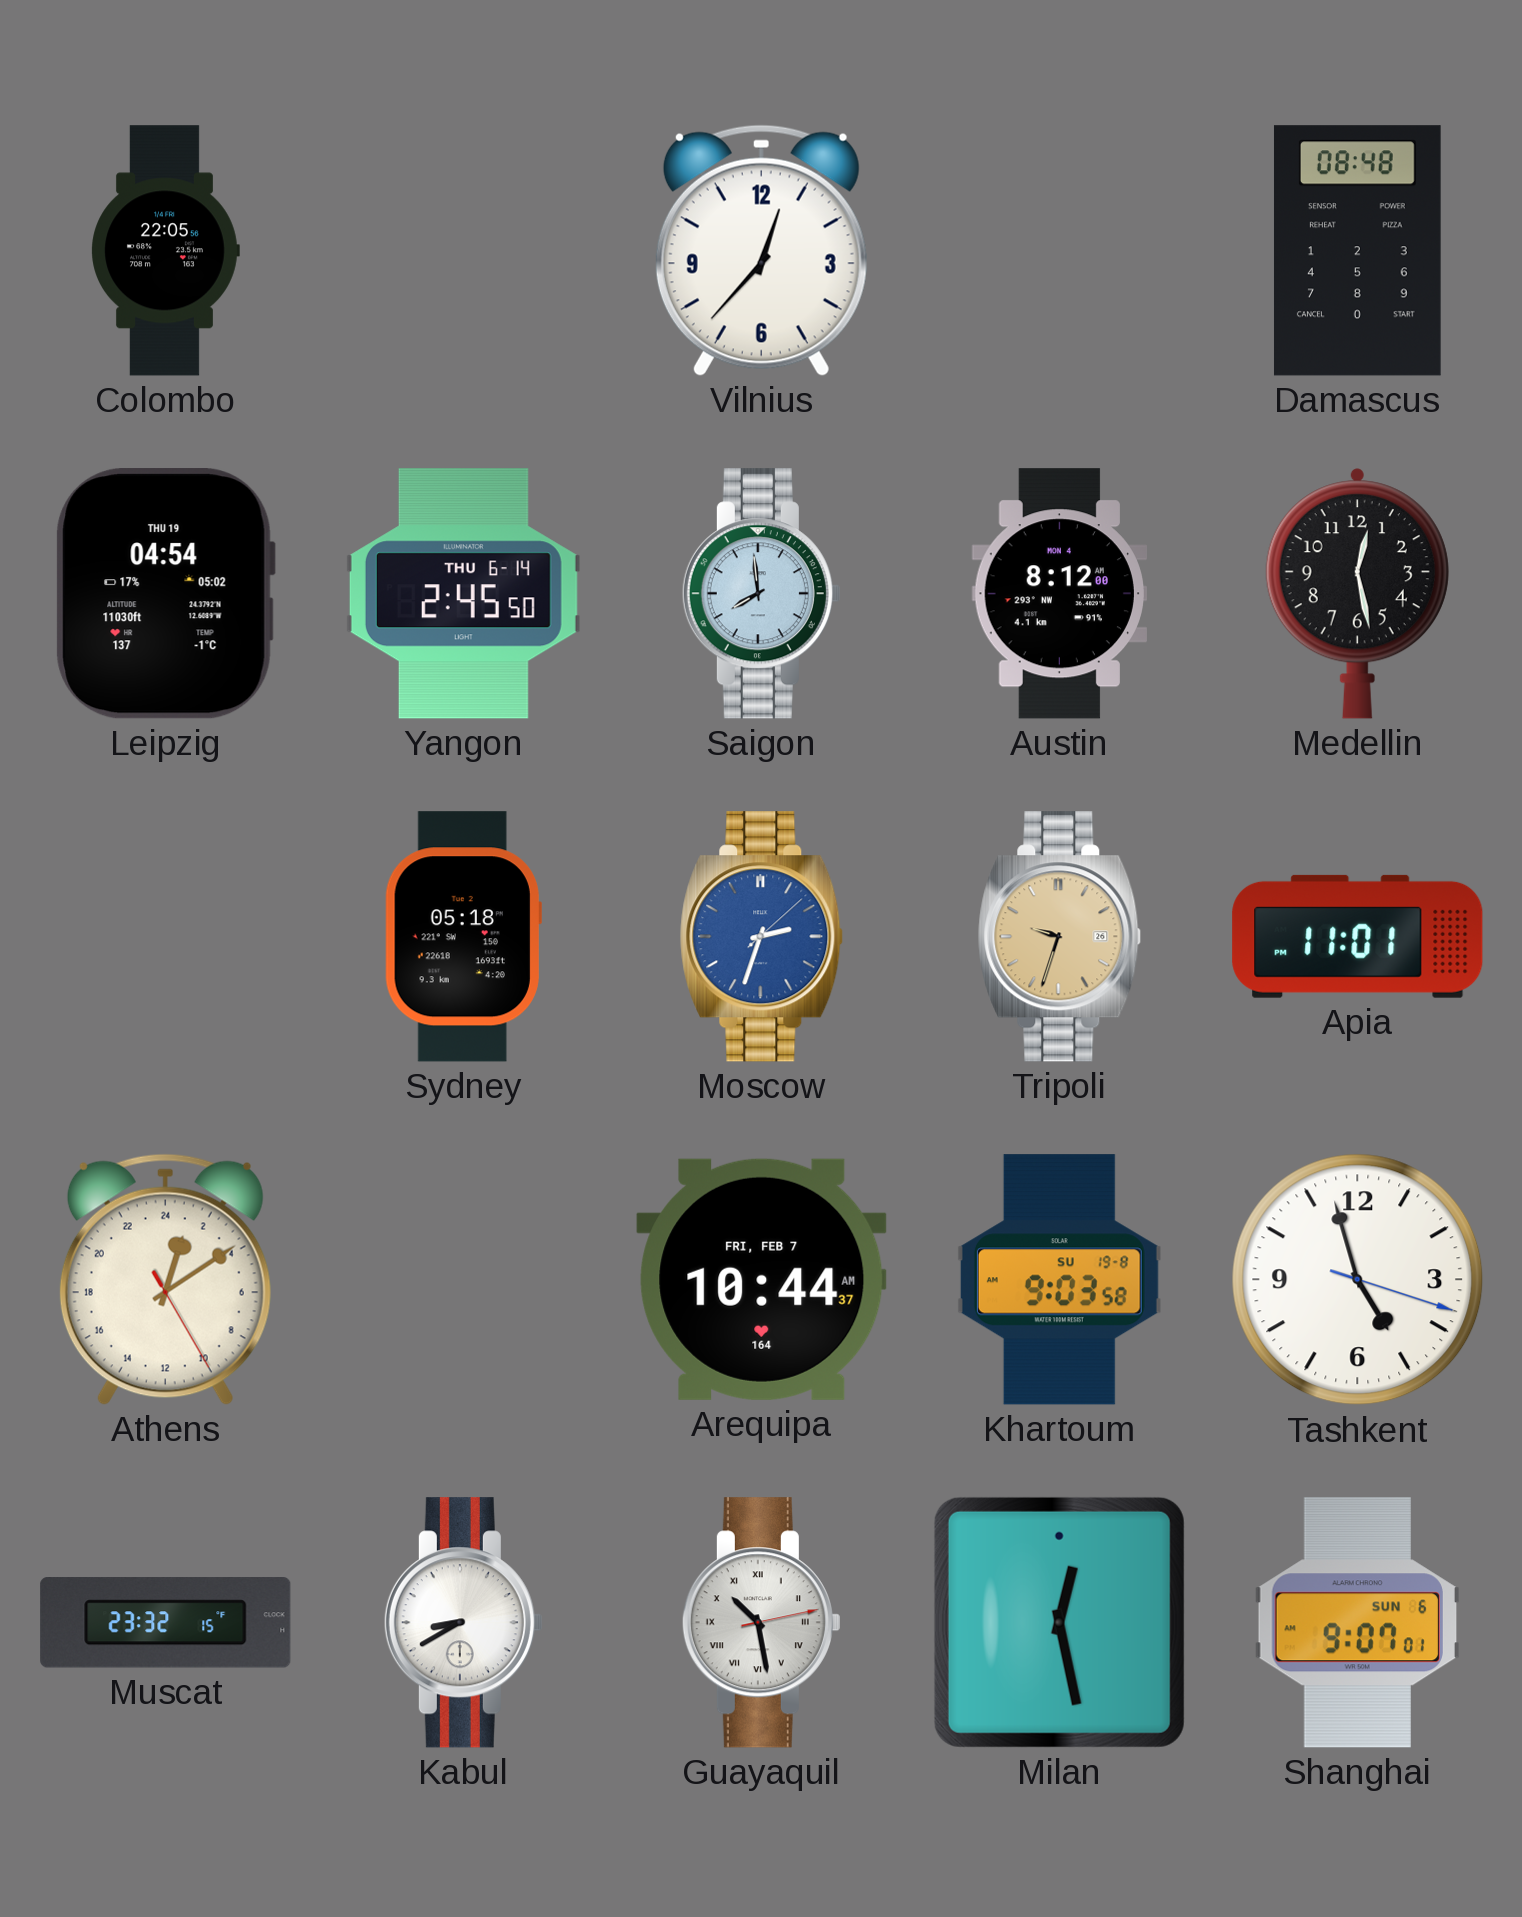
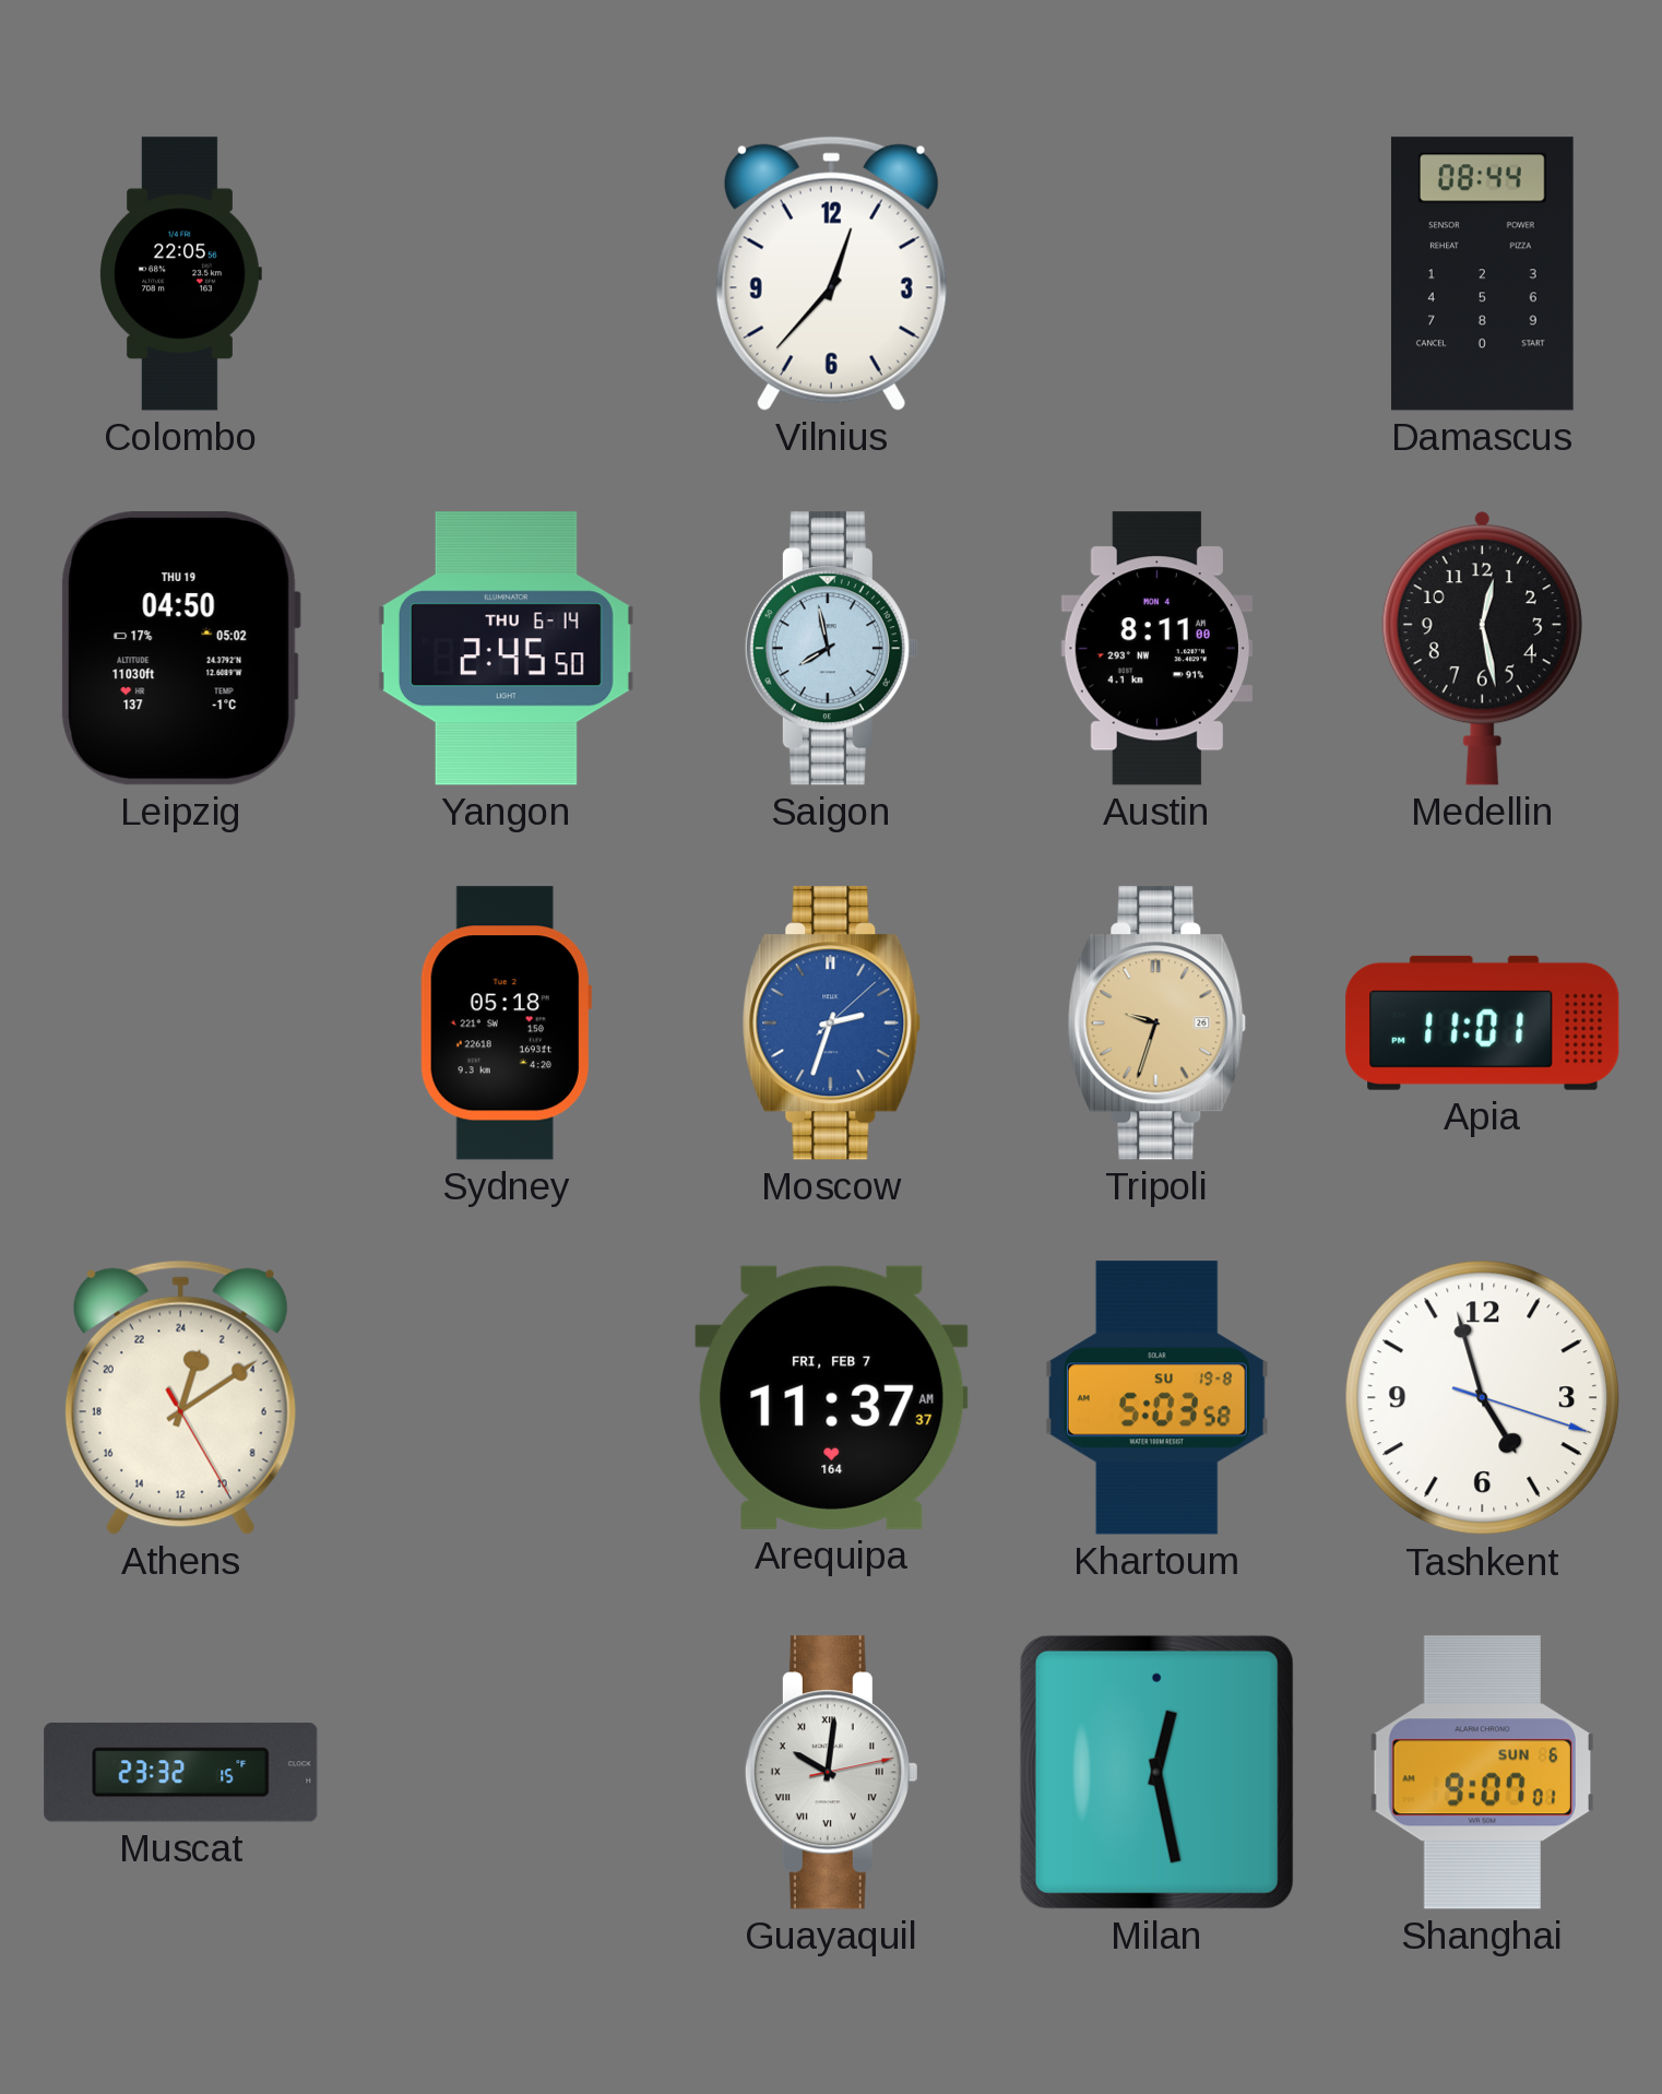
Damascus: 08:48 -> 08:44 (1482, 274)
Leipzig: 04:54 -> 04:50 (180, 649)
Saigon: 7:59 -> 7:58 (831, 649)
Austin: 8:12 -> 8:11 (1156, 649)
Arequipa: 10:44 -> 11:37 (832, 1397)
Khartoum: 9:03 -> 5:03 (1156, 1398)
Kabul: 8:40 -> none (463, 1623)
Guayaquil: 10:28 -> 10:01 (831, 1773)
